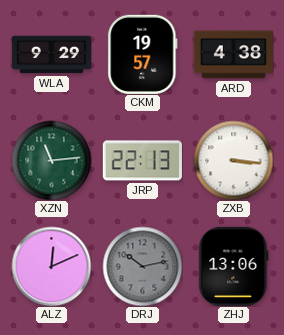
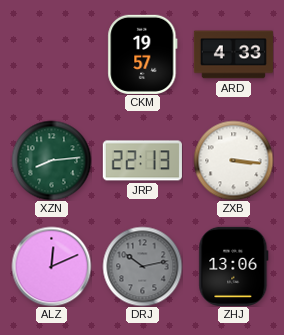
WLA: 9:29 -> none (51, 55)
ARD: 4:38 -> 4:33 (233, 55)
XZN: 11:14 -> 8:14 (51, 160)
